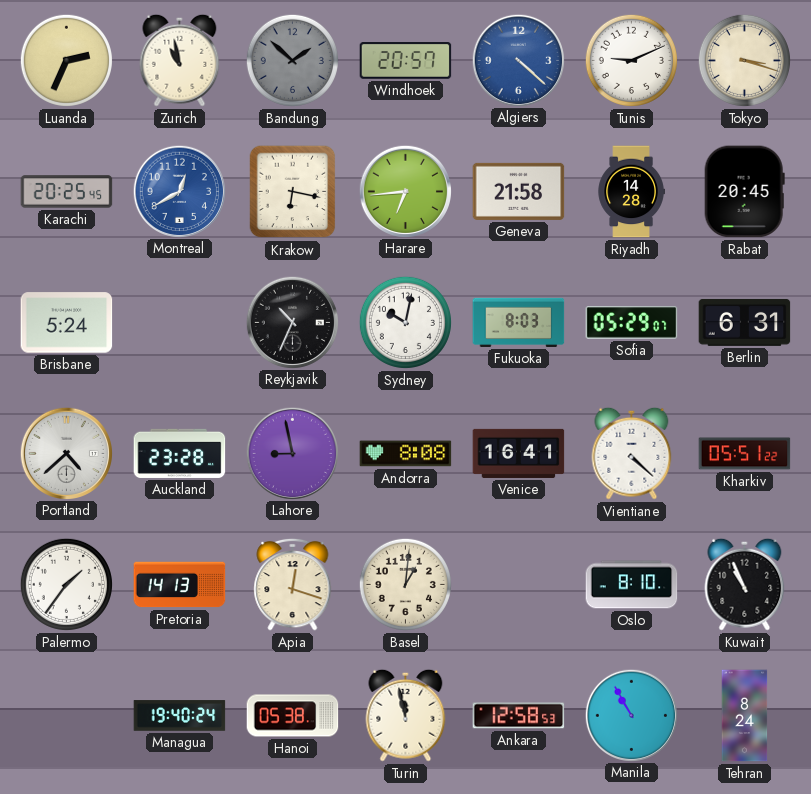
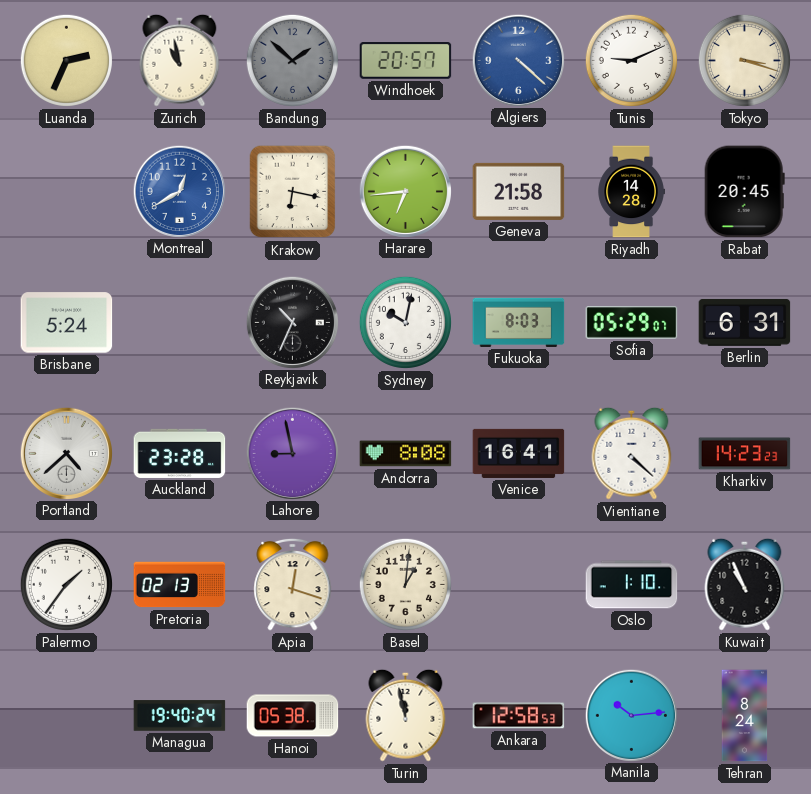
Karachi: 20:25 -> none (67, 192)
Kharkiv: 05:51 -> 14:23 (745, 454)
Pretoria: 14:13 -> 02:13 (180, 585)
Oslo: 8:10 -> 1:10 (632, 585)
Manila: 10:55 -> 10:14 (631, 715)
